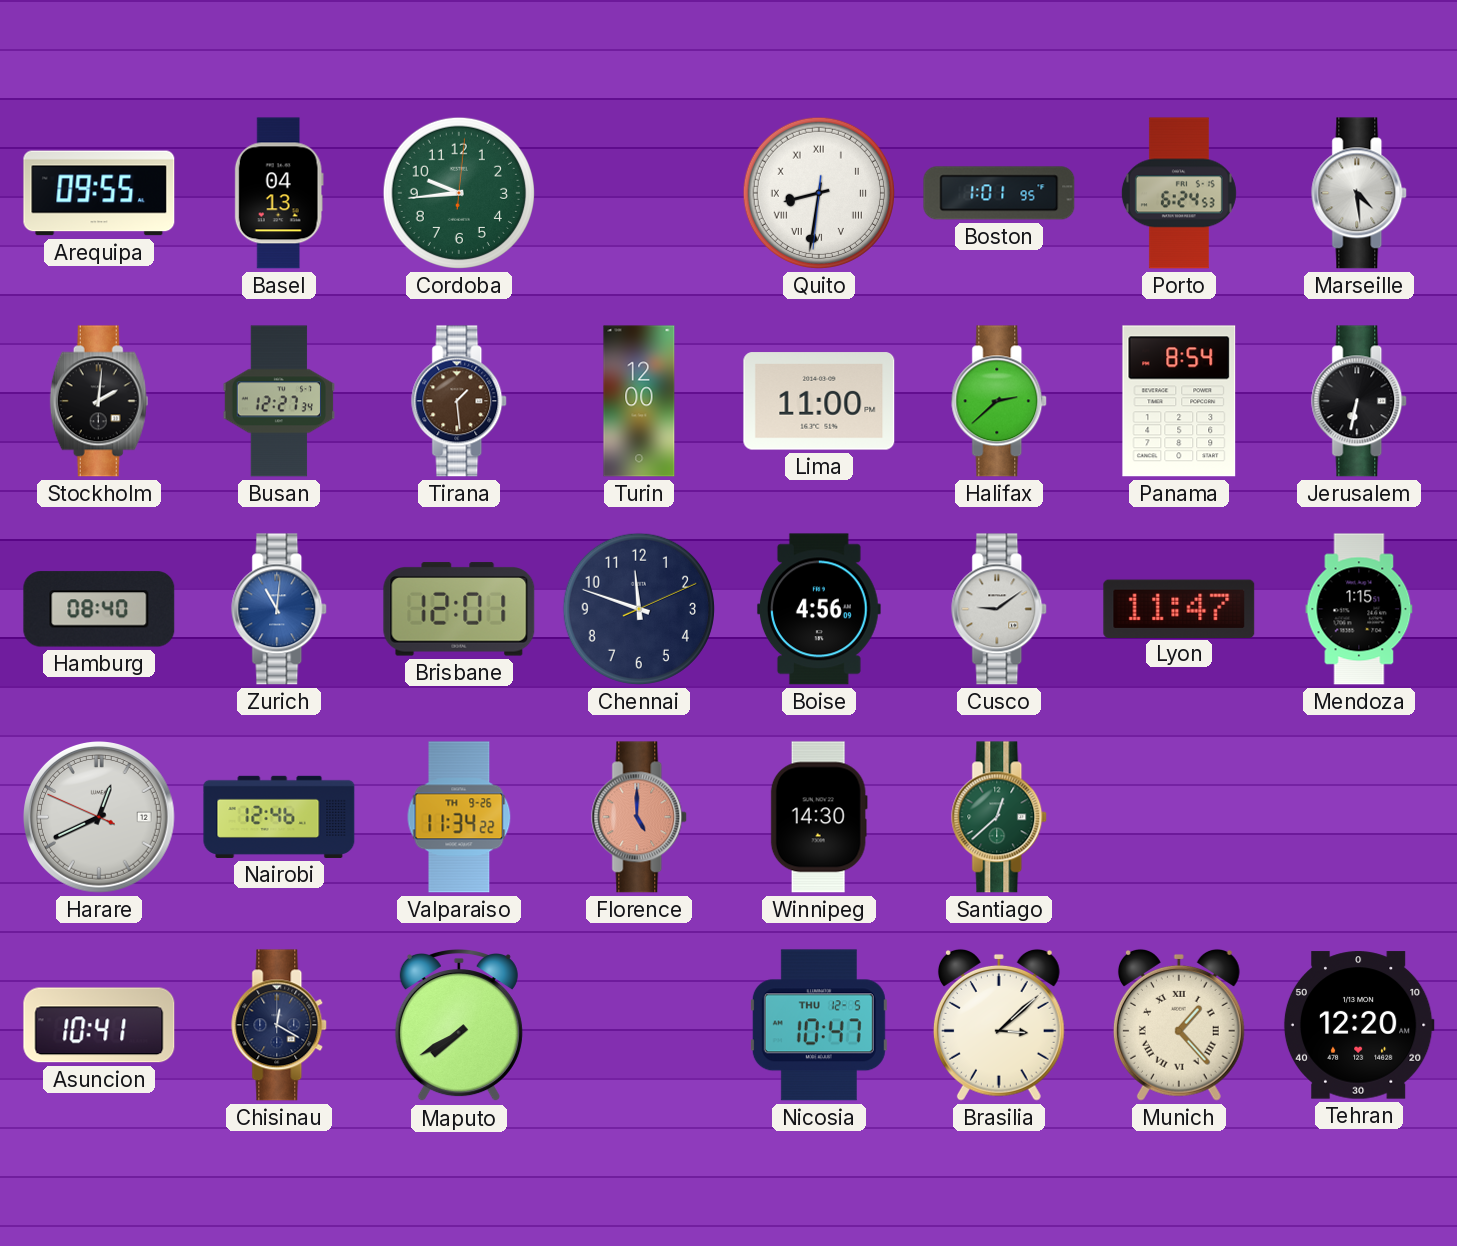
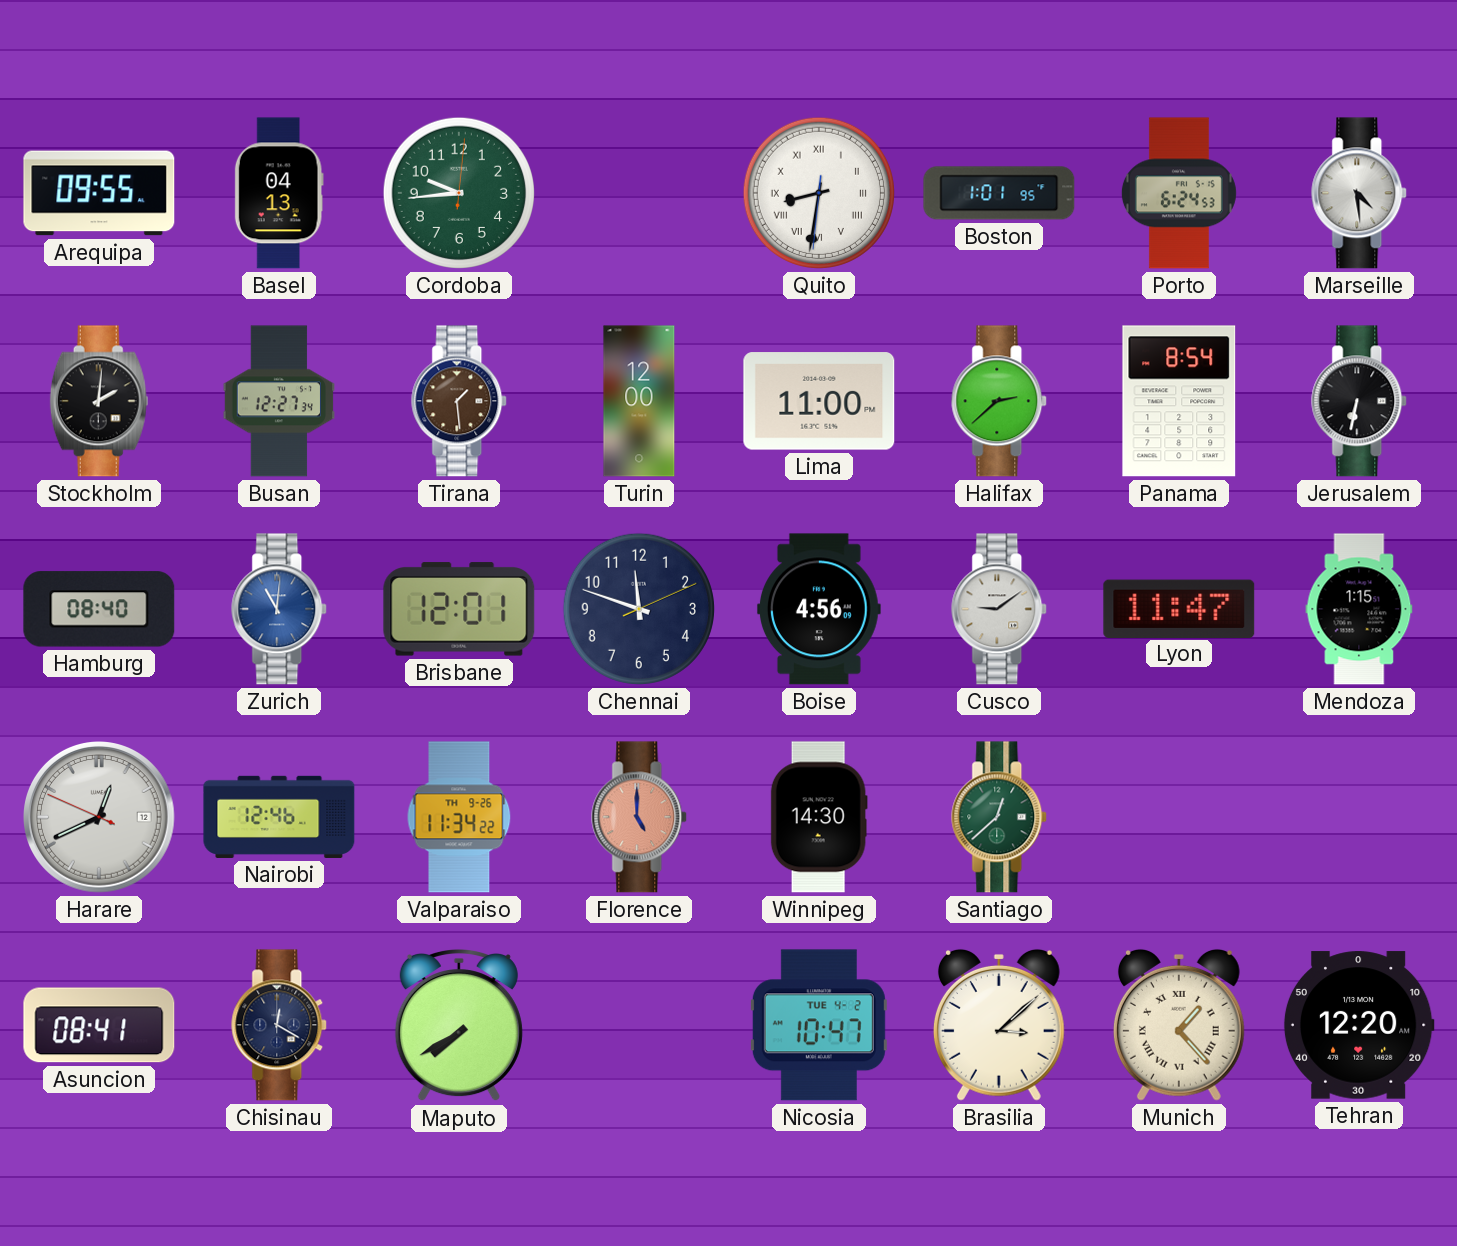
Asuncion: 10:41 -> 08:41 (99, 1025)
Nicosia date: THU 12-5 -> TUE 4-2 (819, 1025)
